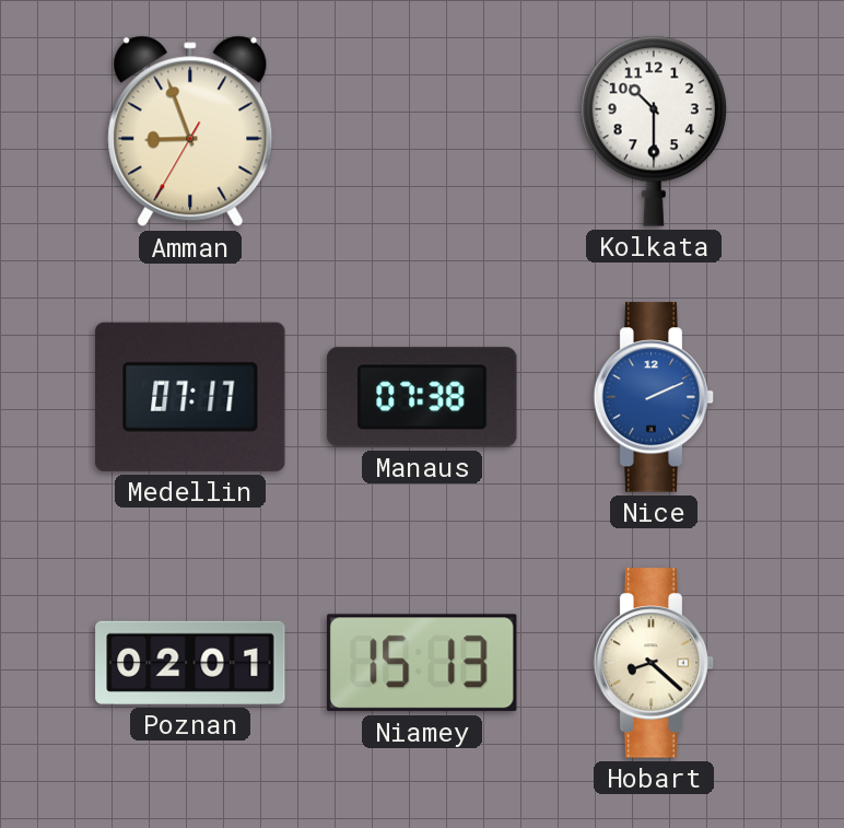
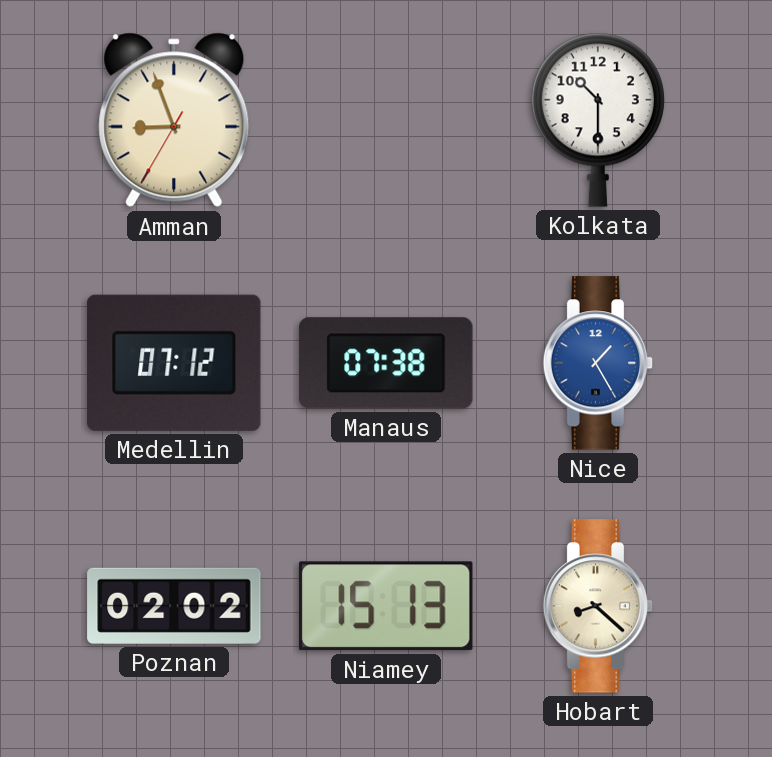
Medellin: 07:17 -> 07:12 (174, 363)
Nice: 2:11 -> 1:25 (598, 363)
Poznan: 02:01 -> 02:02 (174, 606)
